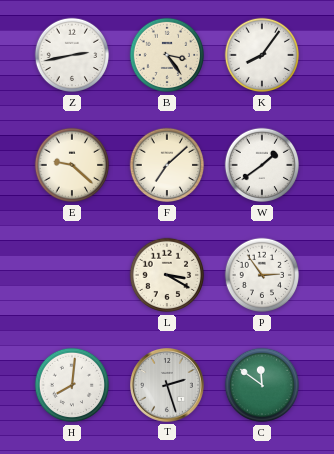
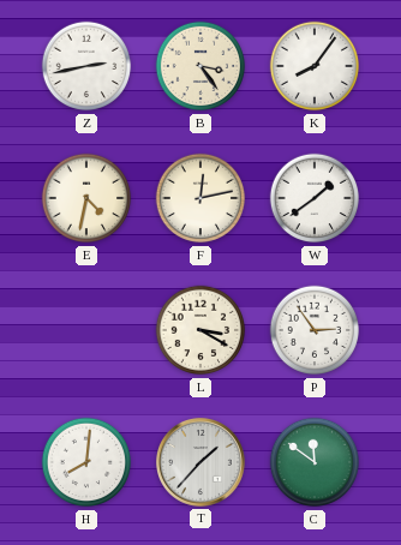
E: 9:22 -> 4:32 (86, 198)
F: 7:08 -> 12:13 (200, 198)
T: 2:27 -> 1:37 (202, 463)
